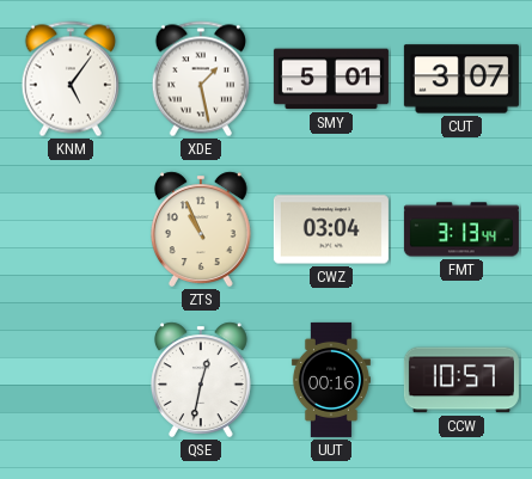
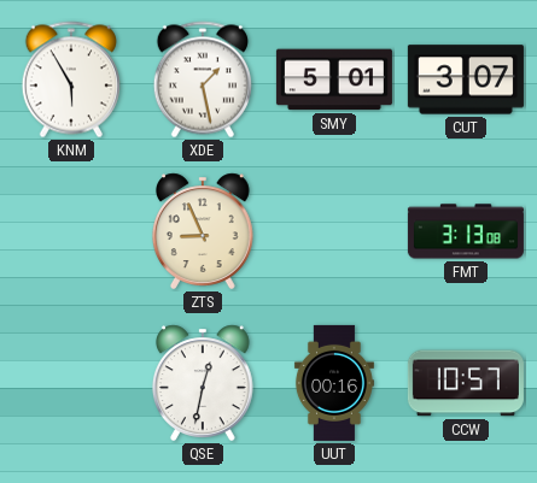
KNM: 5:06 -> 5:55 (71, 79)
ZTS: 10:56 -> 8:56 (203, 231)
CWZ: 03:04 -> none (331, 229)
FMT: 3:13:44 -> 3:13:08 (466, 231)
